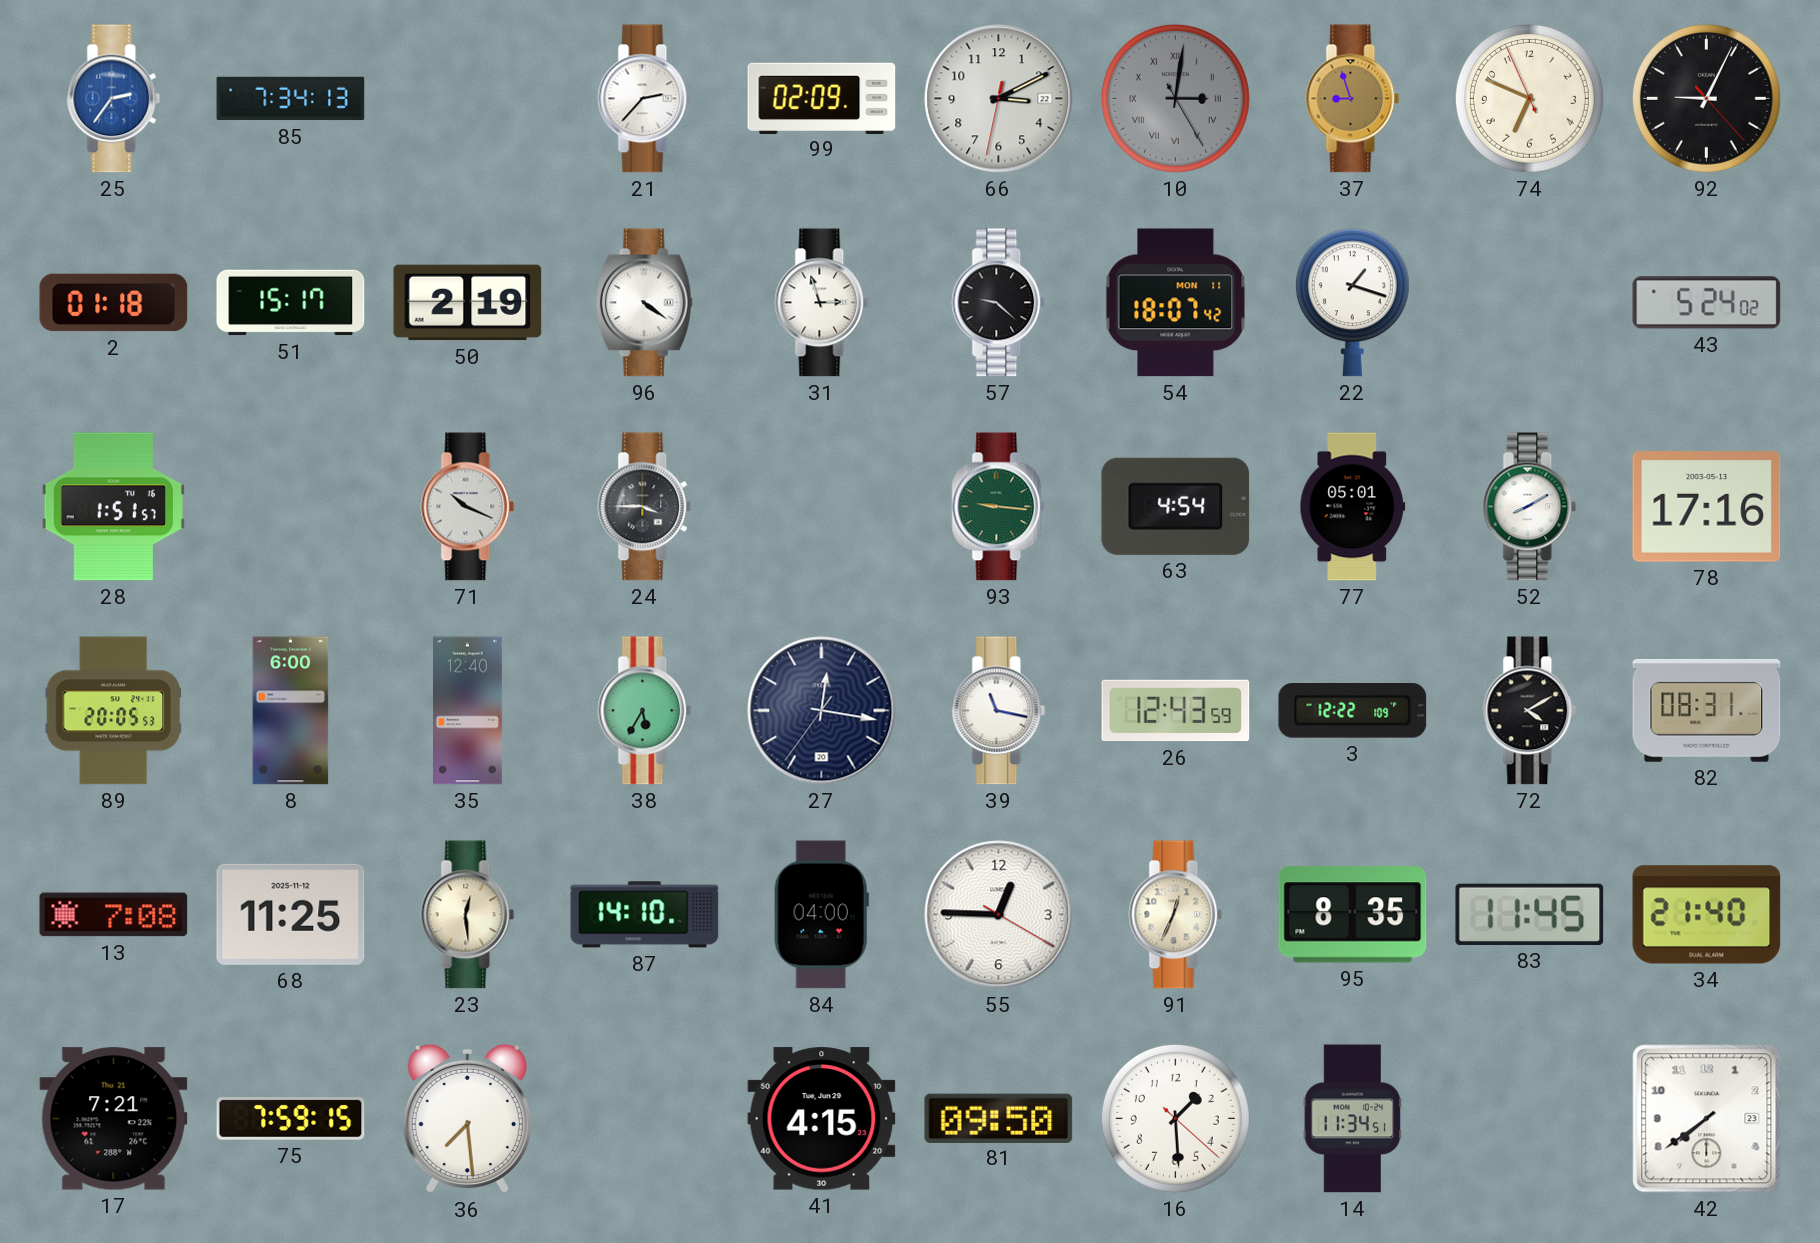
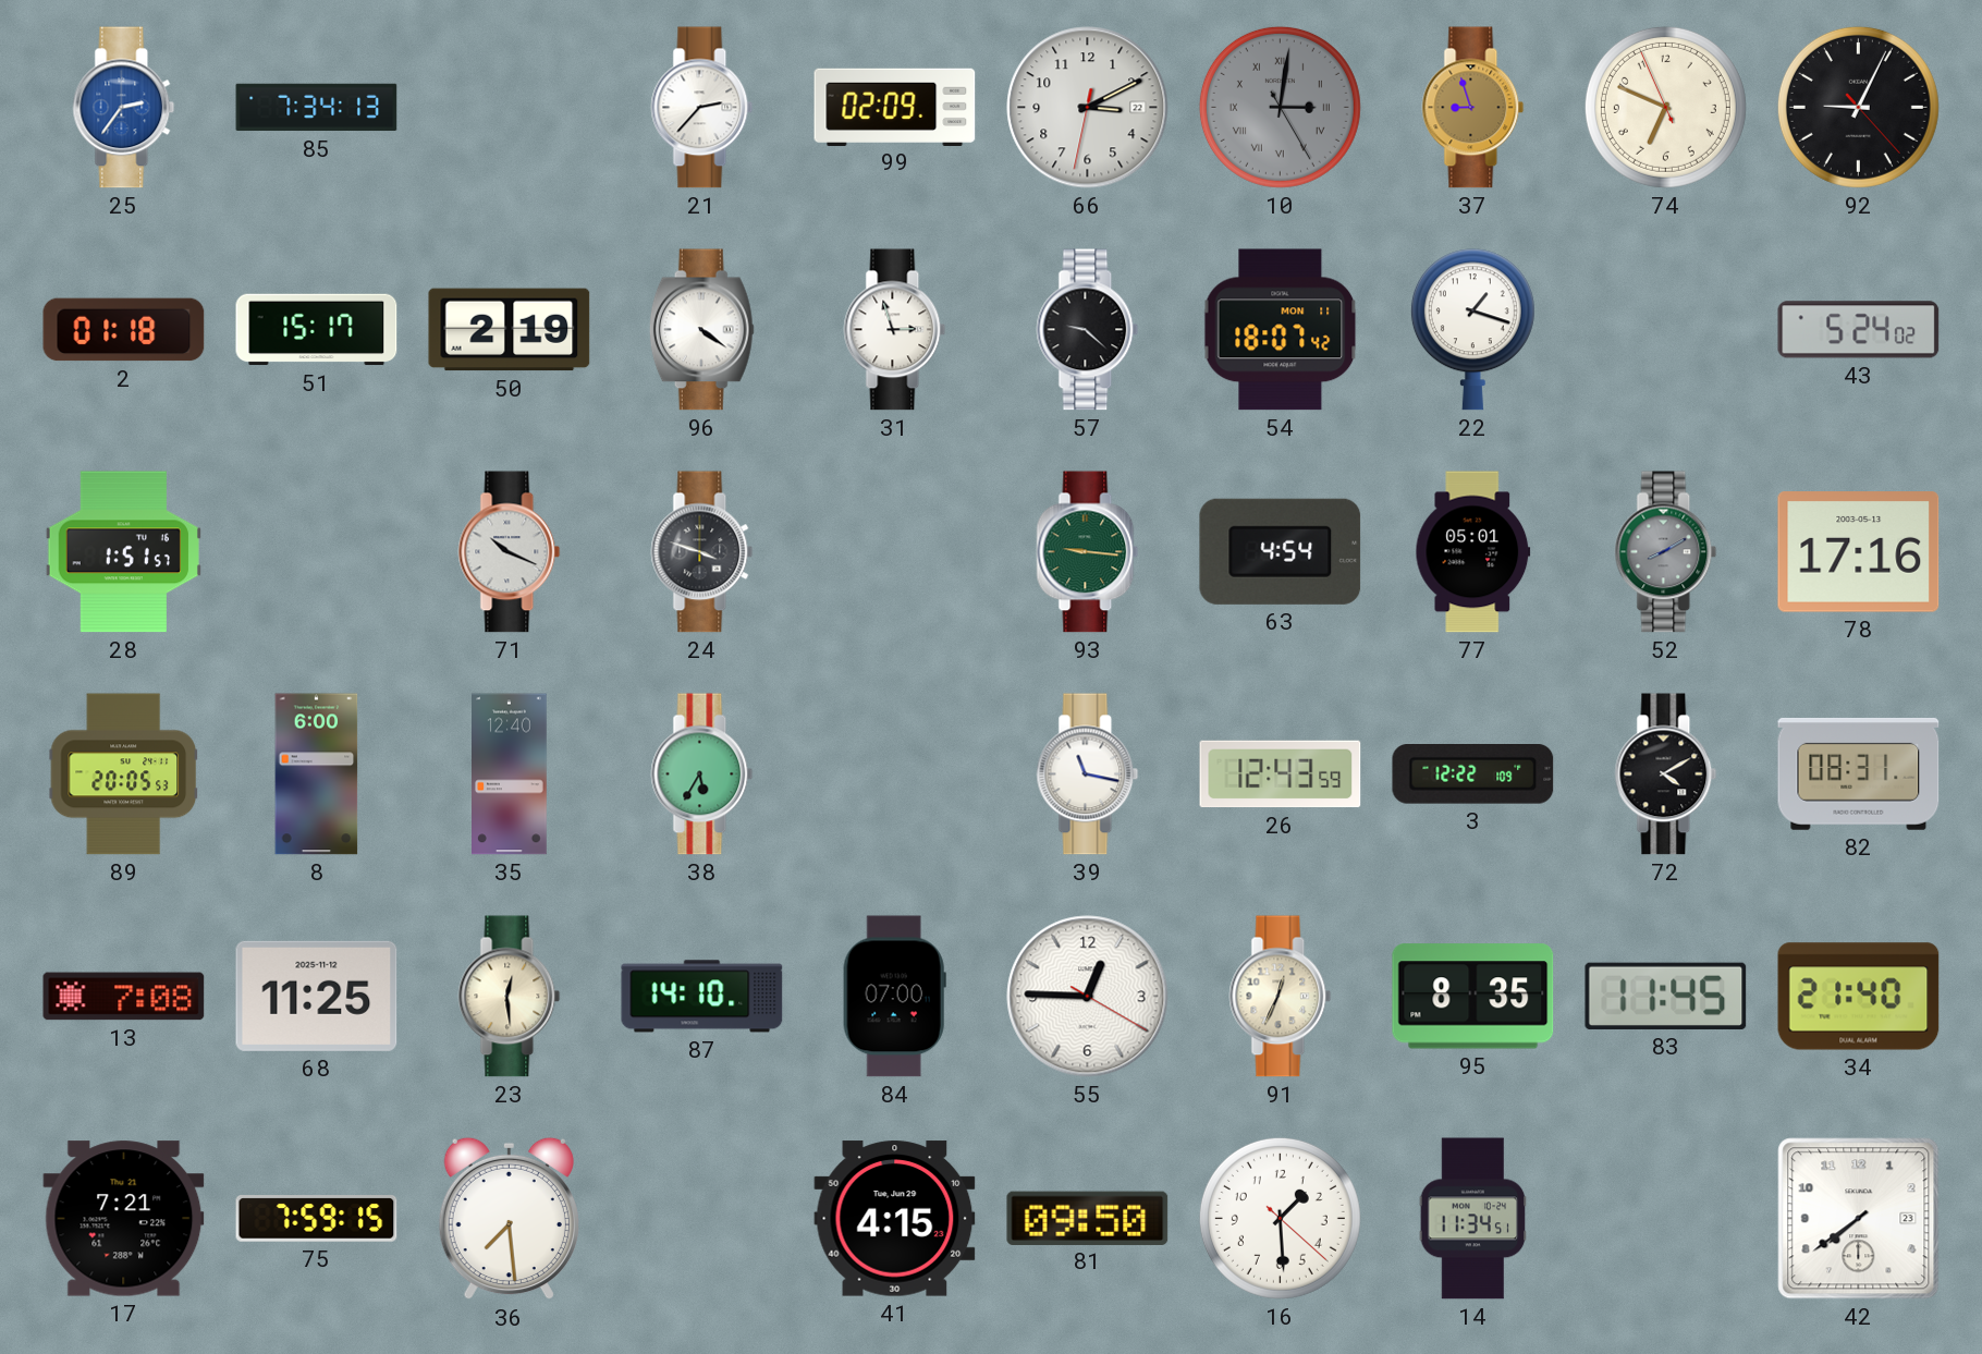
24: 3:45 -> 3:48 (702, 552)
52 dial: white -> grey (1666, 552)
27: 12:16 -> none (822, 711)
84: 04:00 -> 07:00 (894, 997)
